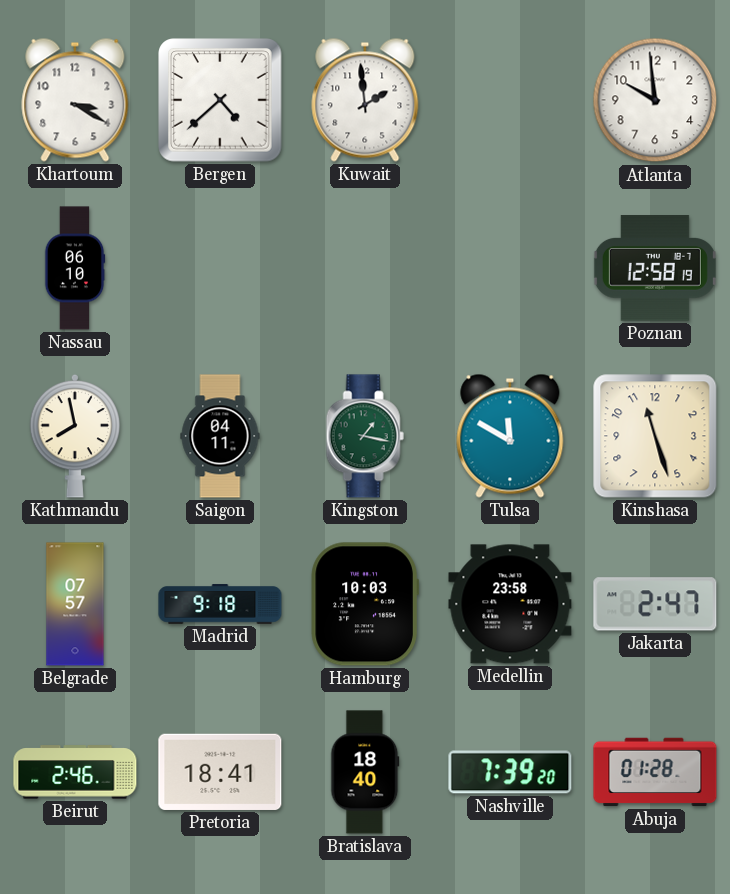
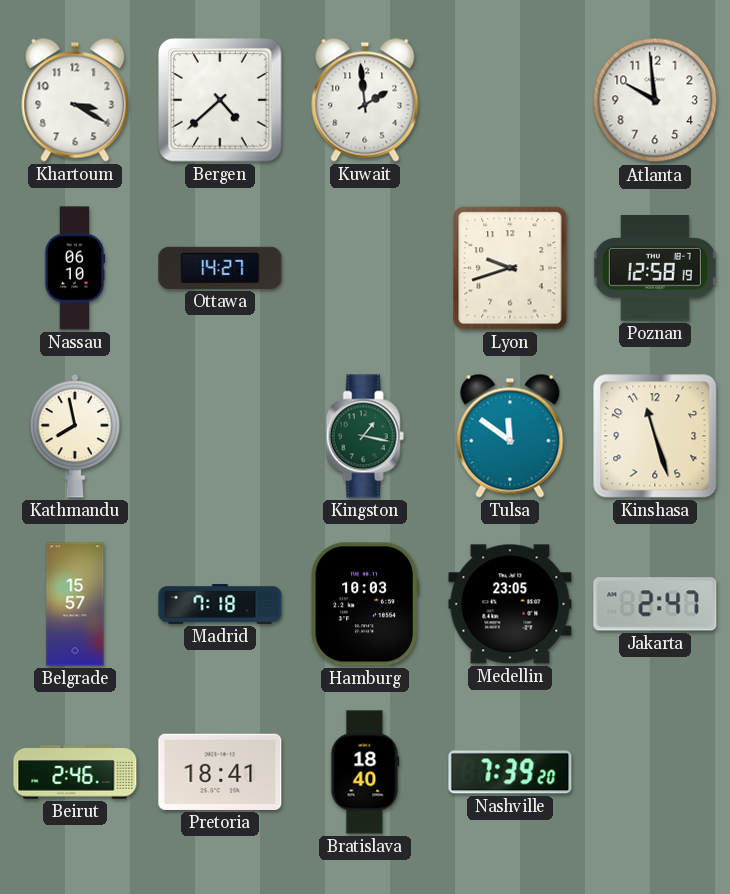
Ottawa: none -> 14:27 (220, 268)
Lyon: none -> 9:42 (510, 268)
Saigon: 04:11 -> none (220, 436)
Tulsa: 11:50 -> 11:51 (510, 436)
Belgrade: 07:57 -> 15:57 (75, 604)
Madrid: 9:18 -> 7:18 (220, 604)
Medellin: 23:58 -> 23:05 (510, 604)
Abuja: 01:28 -> none (655, 772)
